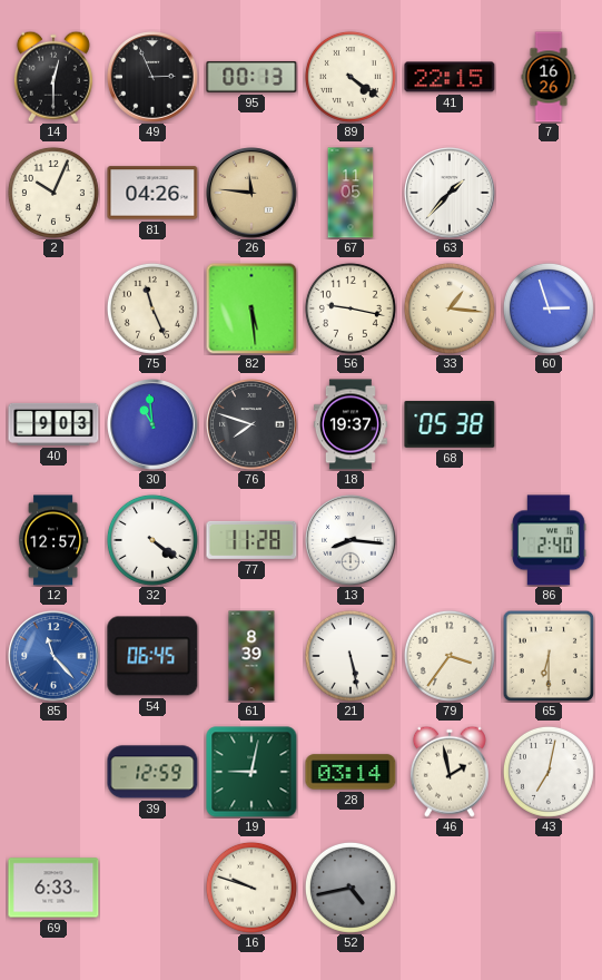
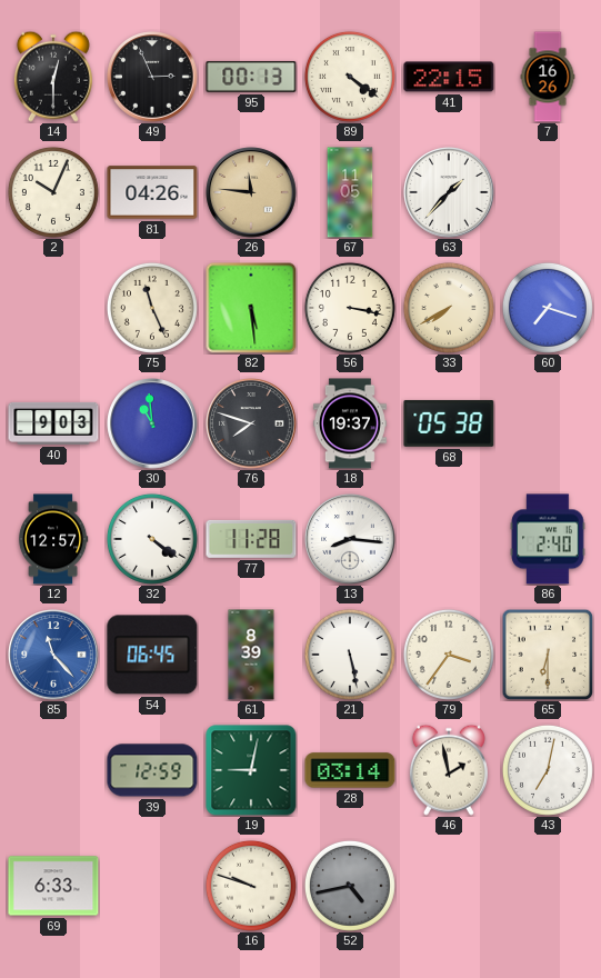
56: 9:17 -> 3:17 (350, 308)
33: 1:16 -> 7:40 (449, 308)
60: 2:57 -> 7:18 (548, 308)
